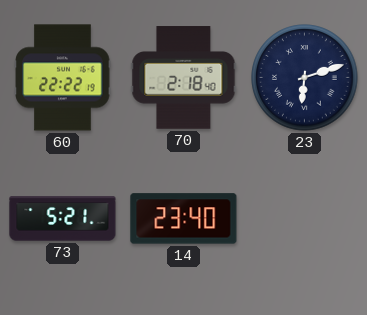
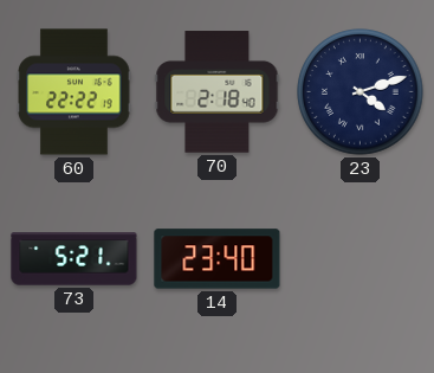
23: 6:12 -> 4:12 (361, 92)
